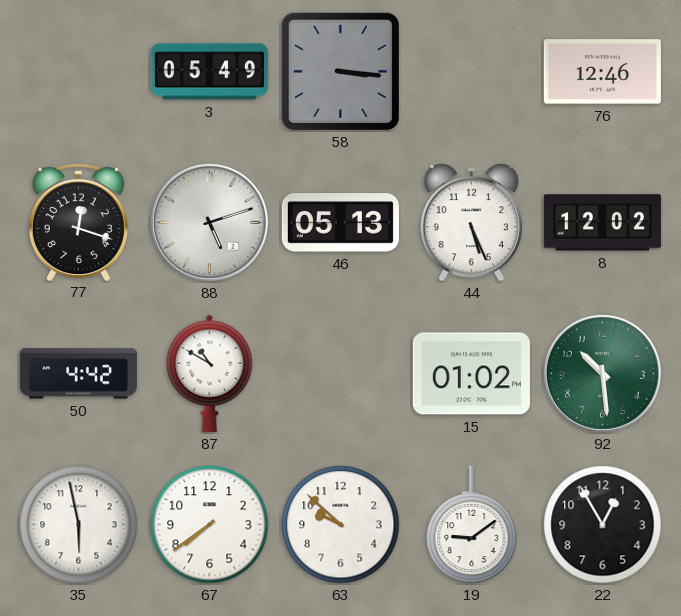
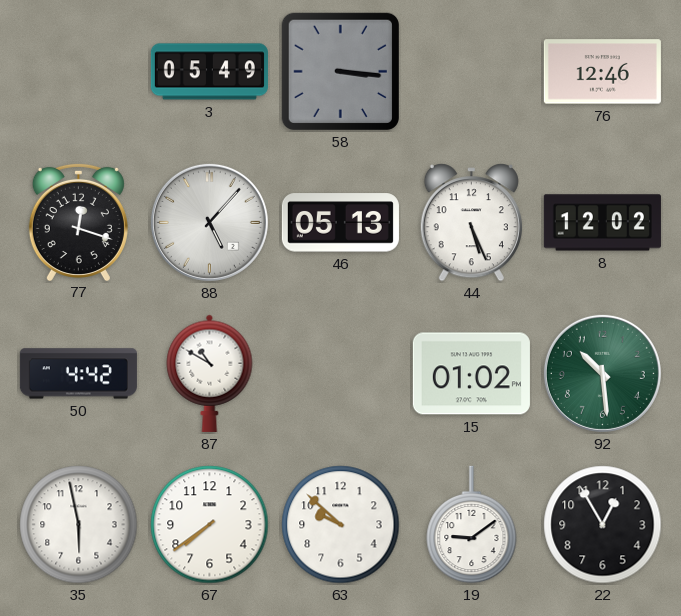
88: 5:12 -> 5:07 (209, 222)
